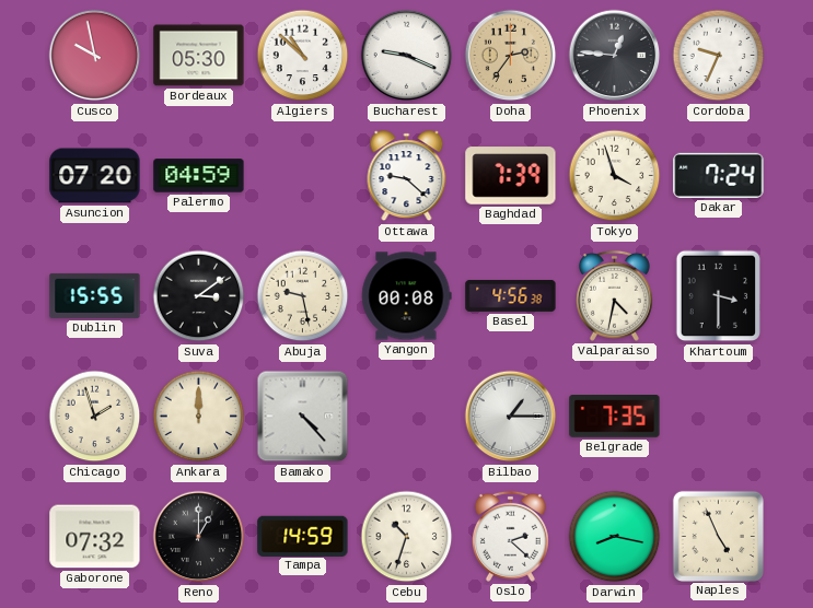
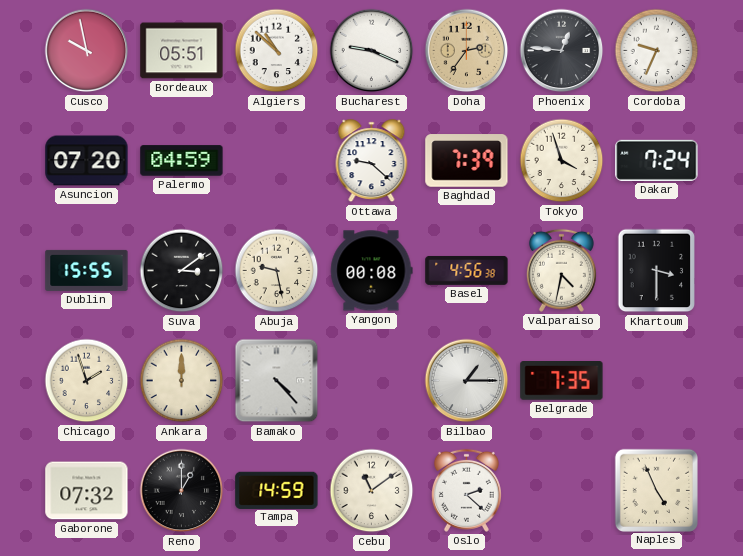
Bordeaux: 05:30 -> 05:51 (182, 51)
Cebu: 10:33 -> 11:09 (372, 491)
Darwin: 8:17 -> none (615, 537)
